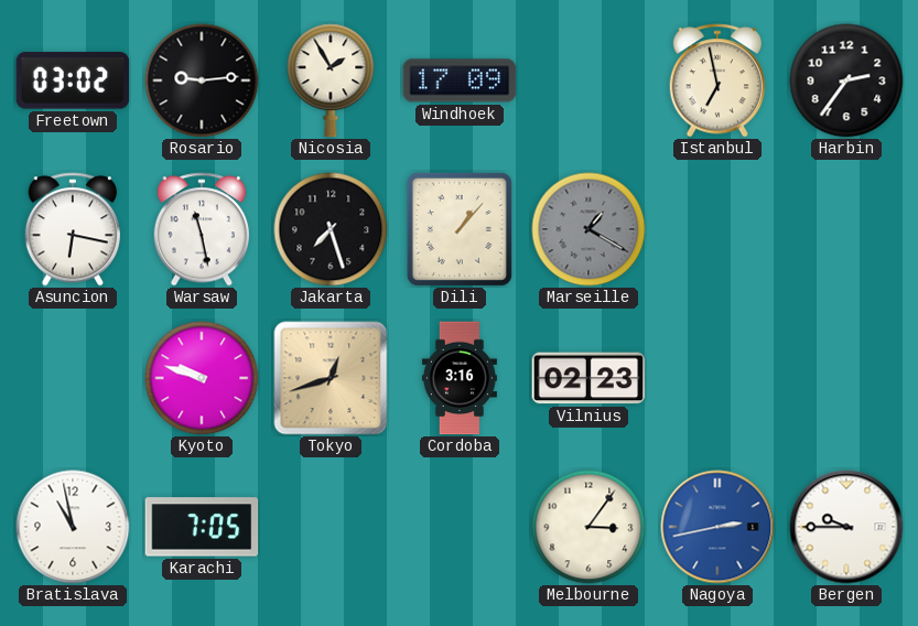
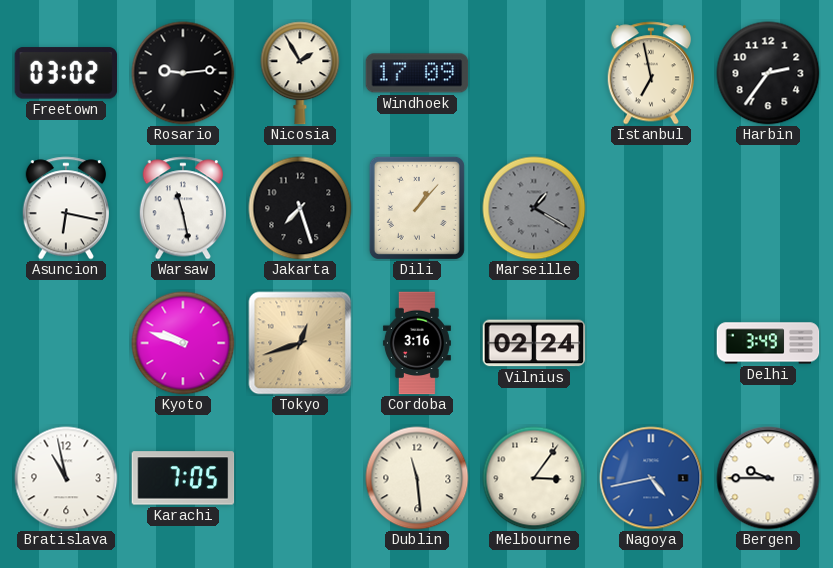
Vilnius: 02:23 -> 02:24 (534, 343)
Delhi: none -> 3:49 (768, 343)
Dublin: none -> 11:29 (417, 478)
Nagoya: 2:43 -> 4:43 (651, 478)
